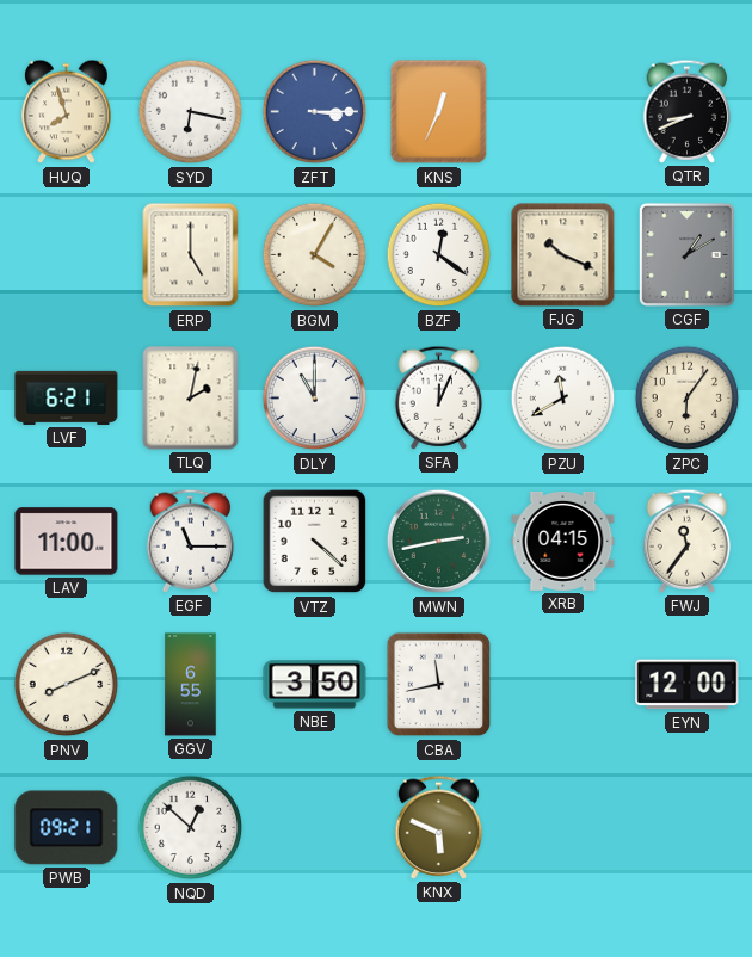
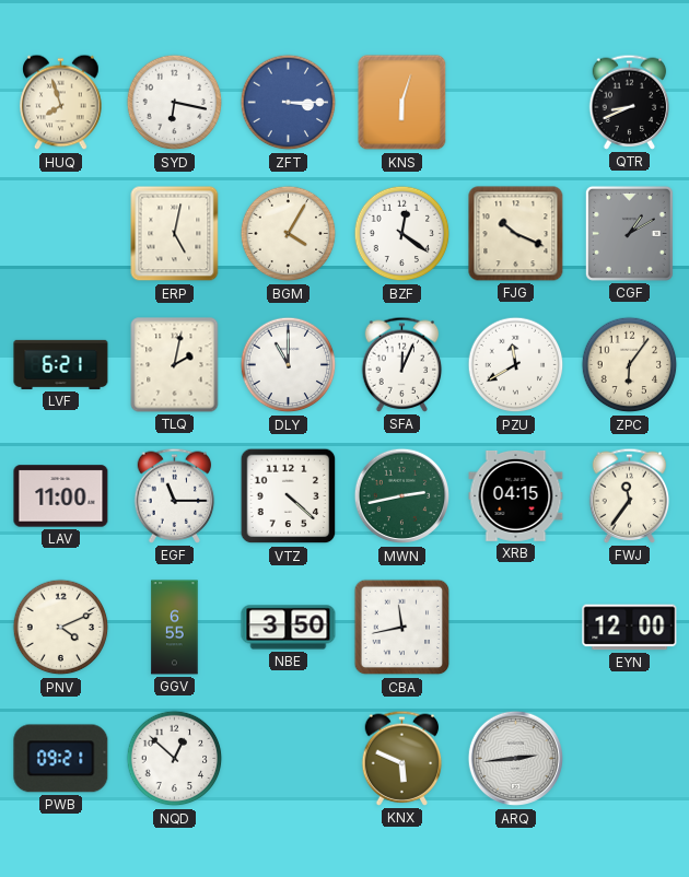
KNS: 12:34 -> 6:03 (402, 103)
ERP: 5:00 -> 5:02 (175, 234)
PNV: 8:11 -> 4:11 (61, 628)
ARQ: none -> 2:44 (516, 759)
